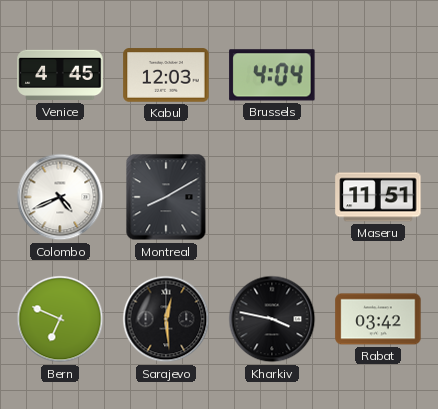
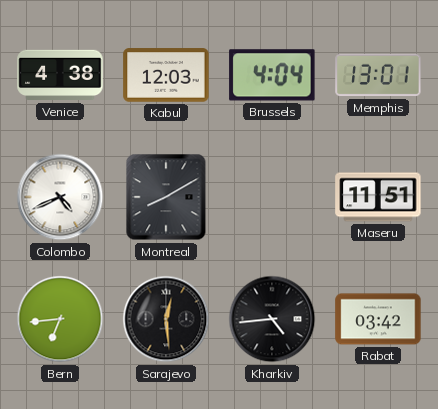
Venice: 4:45 -> 4:38 (60, 75)
Memphis: none -> 13:01 (378, 75)
Bern: 6:49 -> 6:44 (60, 319)
Kharkiv: 3:47 -> 4:44 (272, 319)
